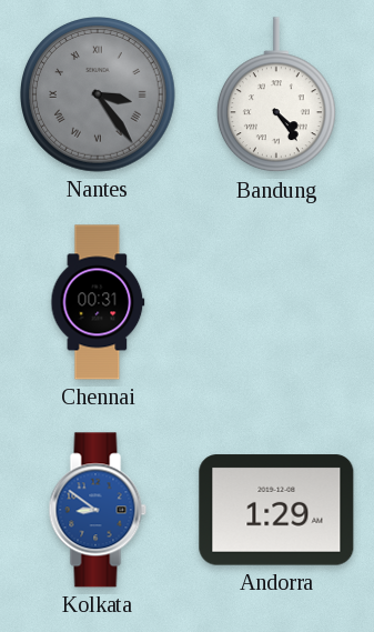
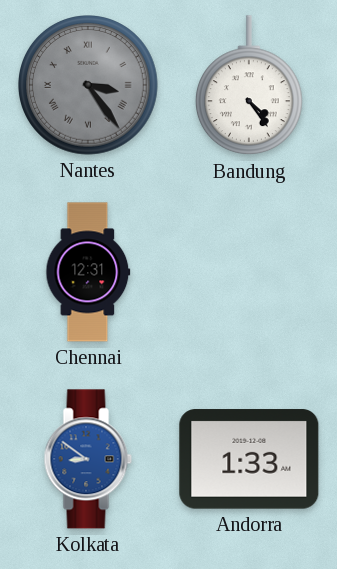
Chennai: 00:31 -> 12:31 (88, 272)
Andorra: 1:29 -> 1:33 (249, 459)
